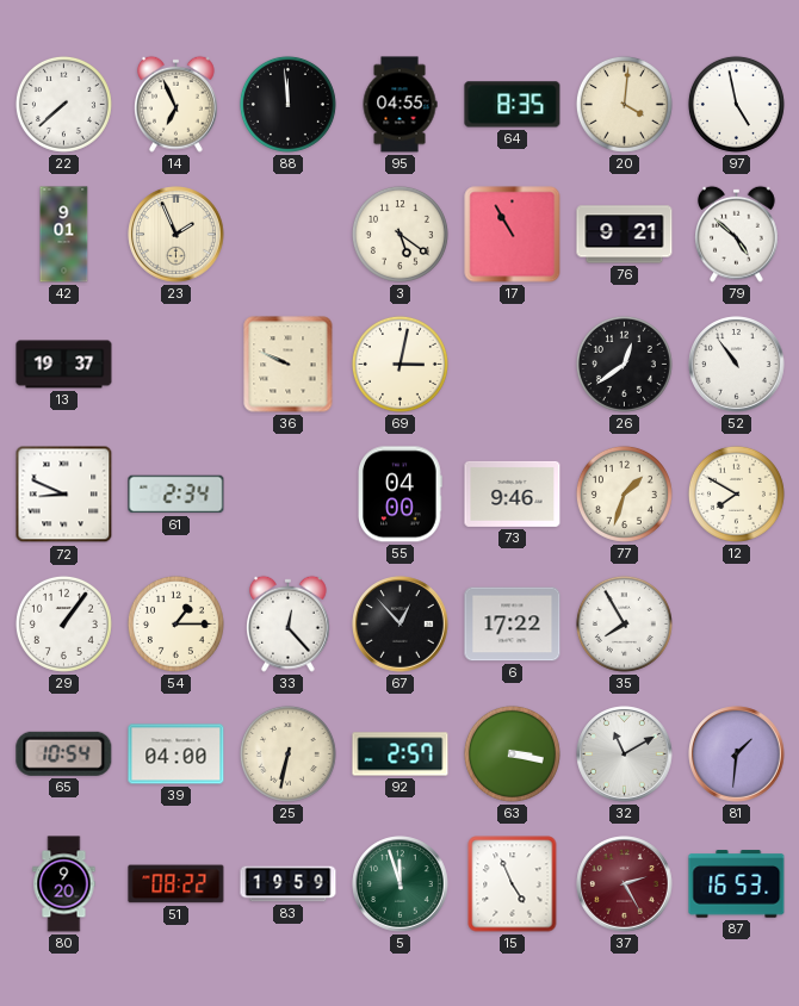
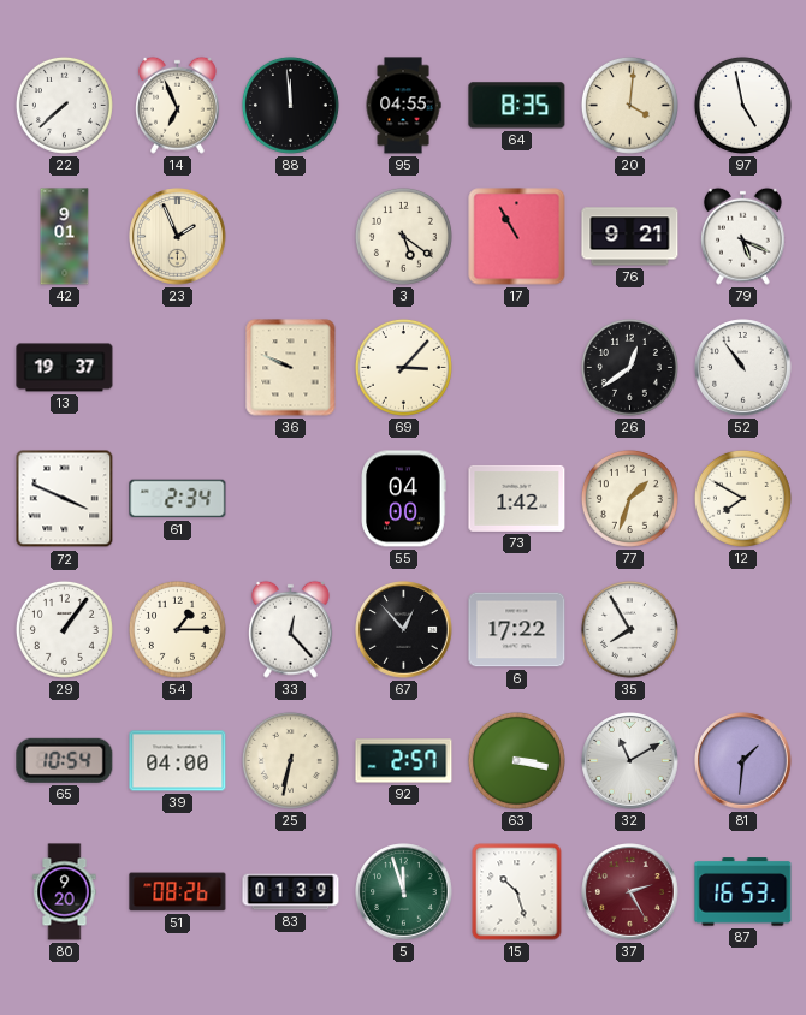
79: 4:52 -> 5:19 (743, 236)
69: 3:02 -> 3:07 (403, 367)
72: 8:49 -> 3:49 (65, 499)
73: 9:46 -> 1:42 (517, 498)
51: 08:22 -> 08:26 (178, 892)
83: 19:59 -> 01:39 (291, 892)
15: 4:56 -> 10:27 (517, 892)
